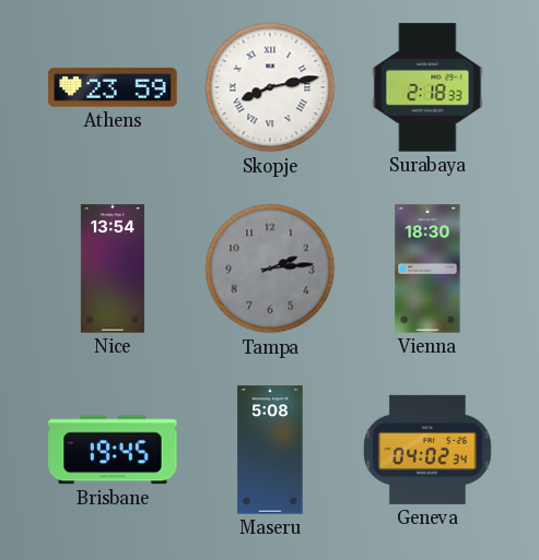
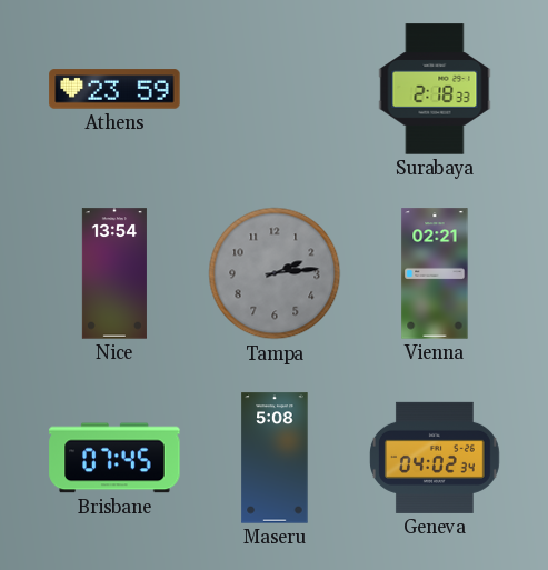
Skopje: 8:13 -> none (270, 87)
Vienna: 18:30 -> 02:21 (435, 273)
Brisbane: 19:45 -> 07:45 (114, 458)
